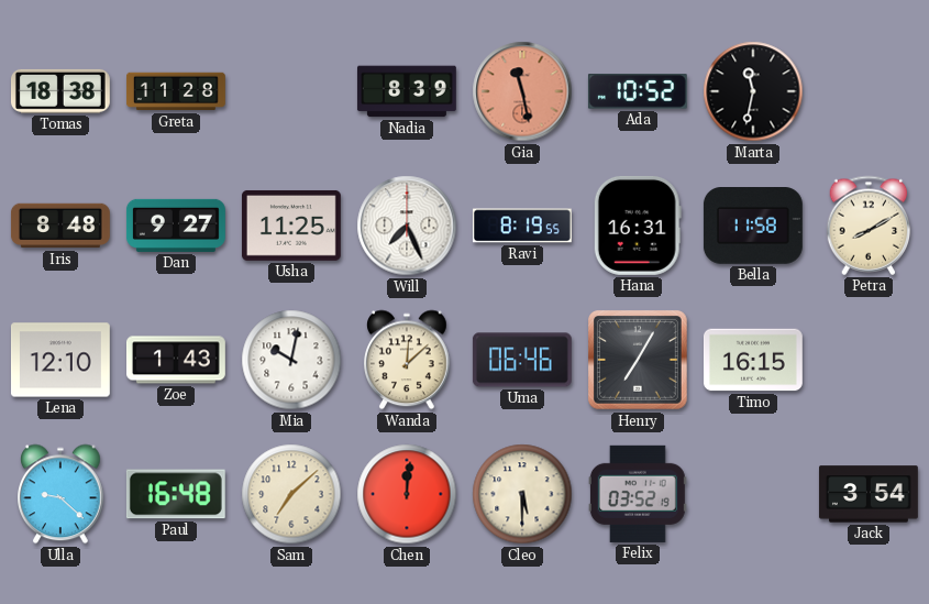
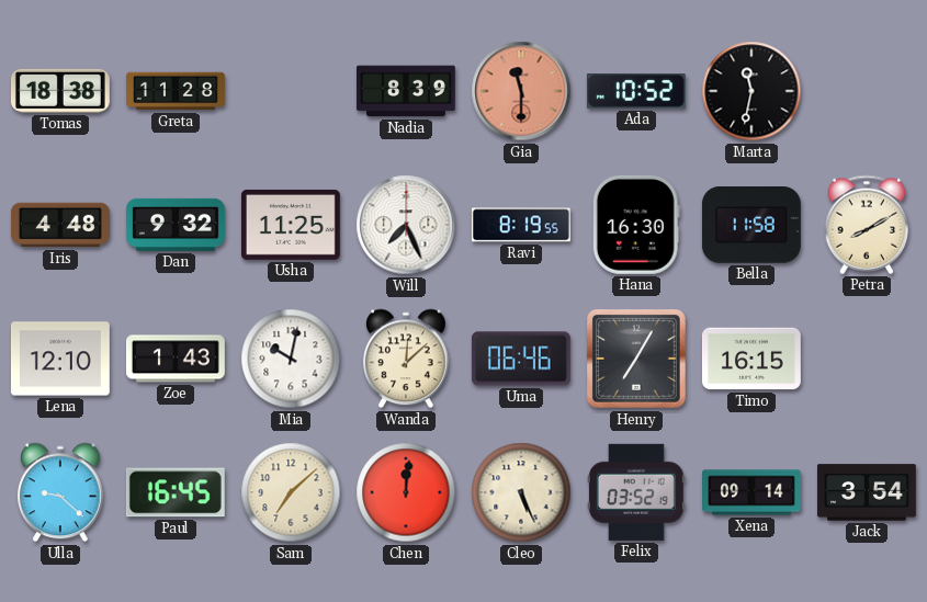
Gia: 11:28 -> 11:30 (521, 91)
Iris: 8:48 -> 4:48 (60, 225)
Dan: 9:27 -> 9:32 (176, 225)
Hana: 16:31 -> 16:30 (636, 225)
Paul: 16:48 -> 16:45 (176, 492)
Cleo: 5:30 -> 5:26 (521, 492)
Xena: none -> 09:14 (753, 492)
